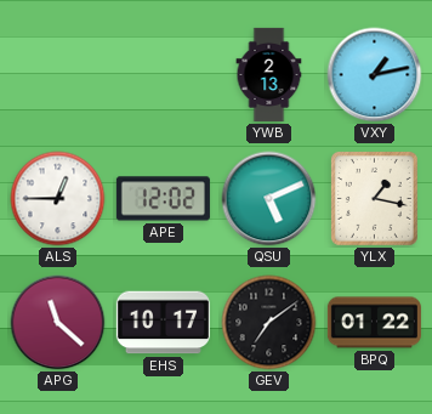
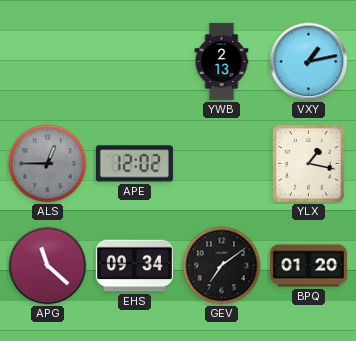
ALS dial: white -> grey (48, 164)
QSU: 5:11 -> none (269, 199)
EHS: 10:17 -> 09:34 (134, 266)
BPQ: 01:22 -> 01:20 (308, 266)
